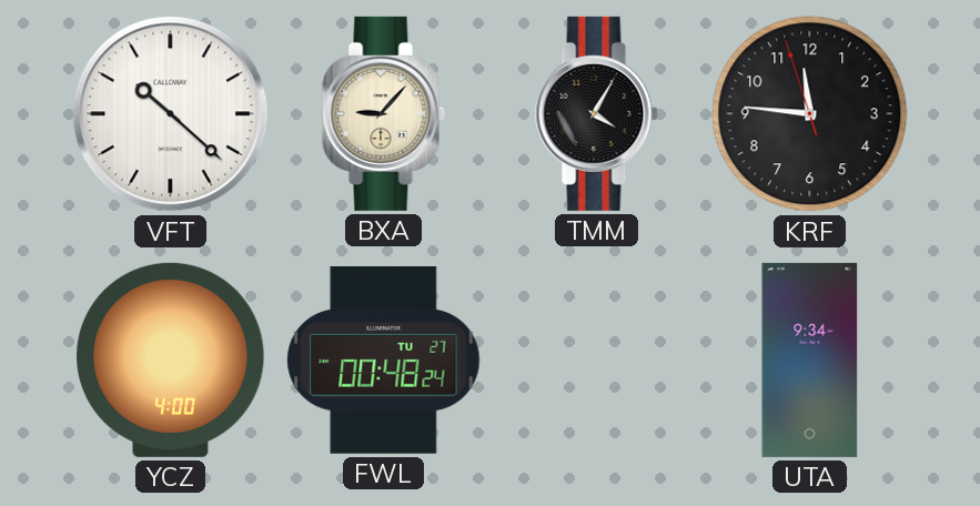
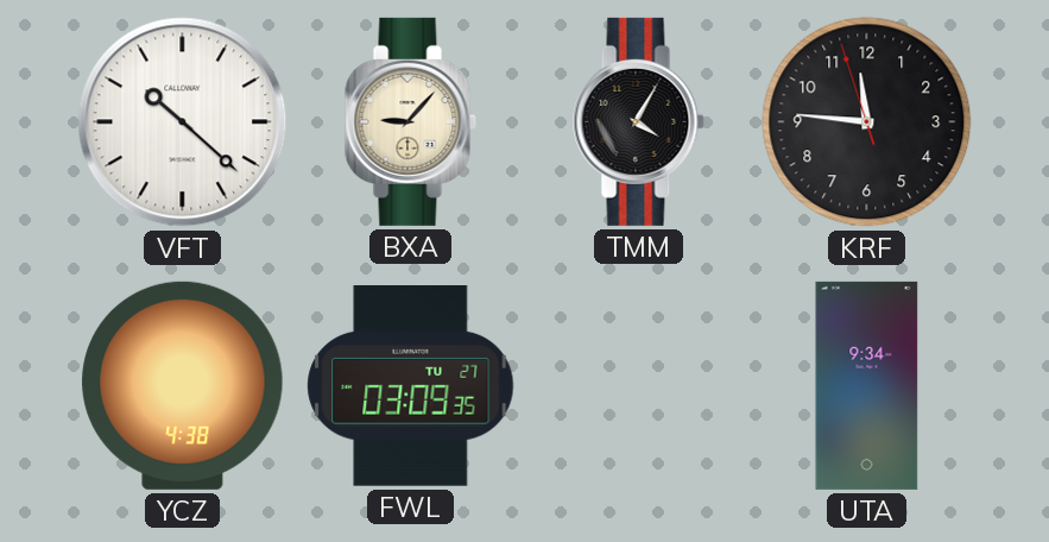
YCZ: 4:00 -> 4:38 (183, 385)
FWL: 00:48 -> 03:09 (411, 386)
